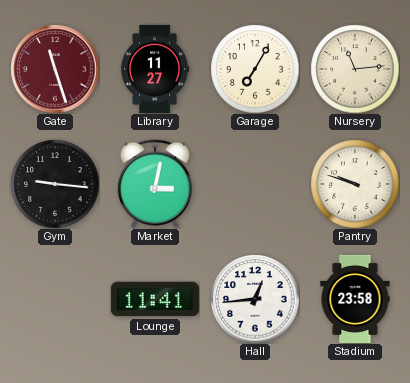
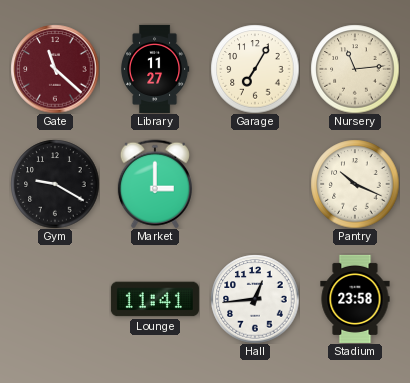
Gate: 11:27 -> 11:22 (55, 69)
Gym: 9:16 -> 9:20 (55, 184)
Market: 3:02 -> 3:00 (155, 184)
Pantry: 9:48 -> 10:19 (355, 184)
